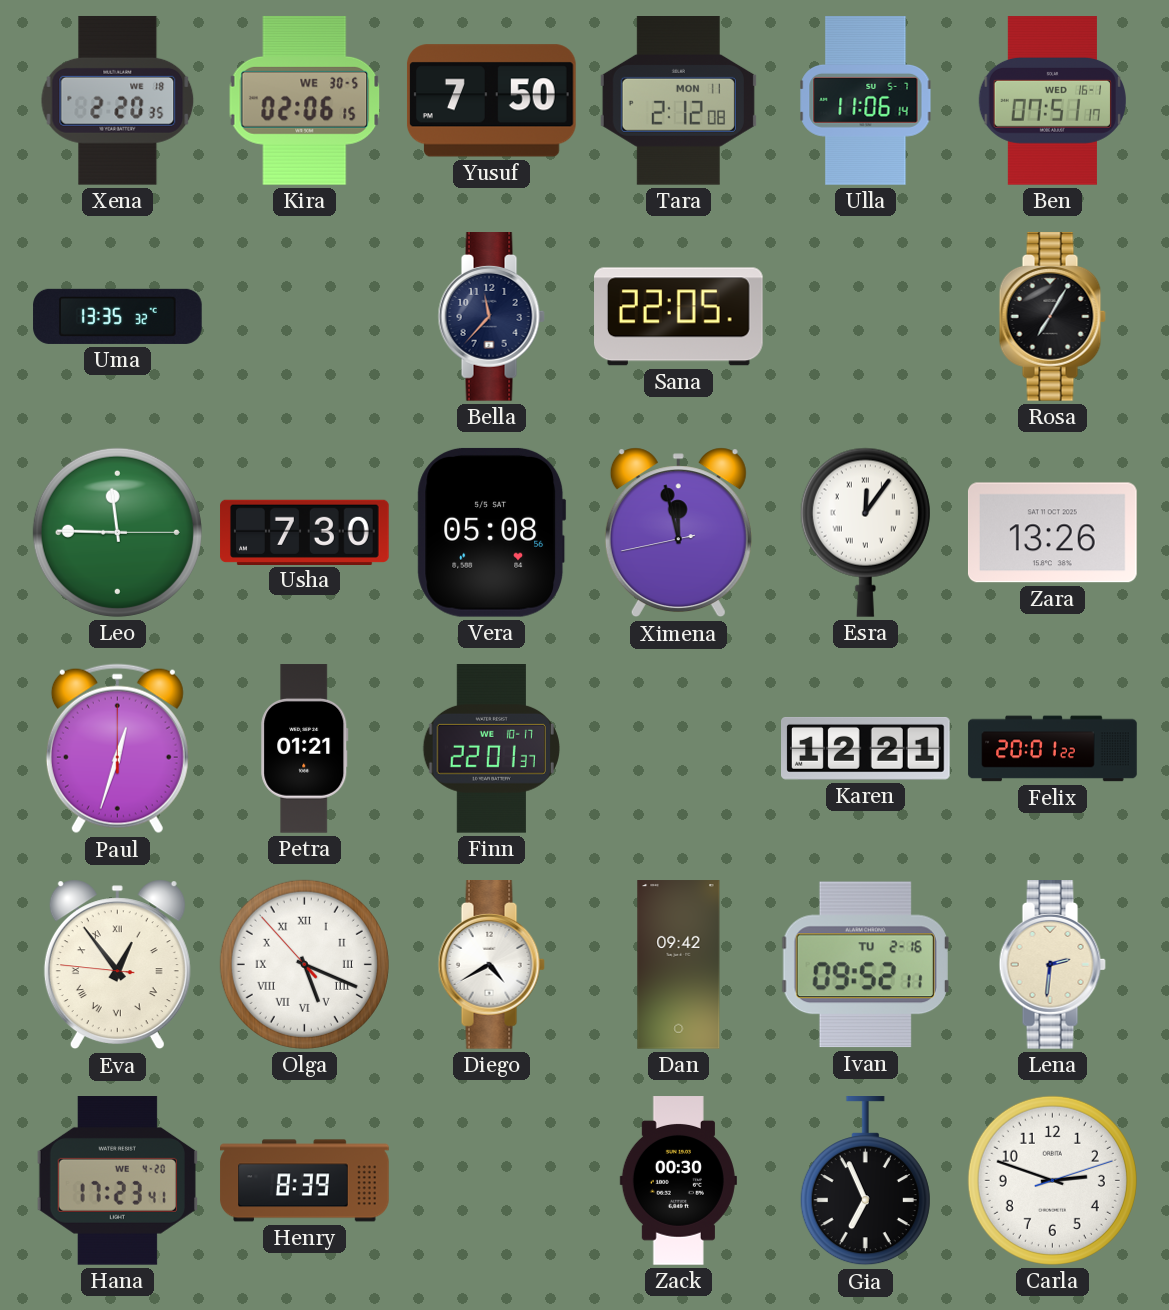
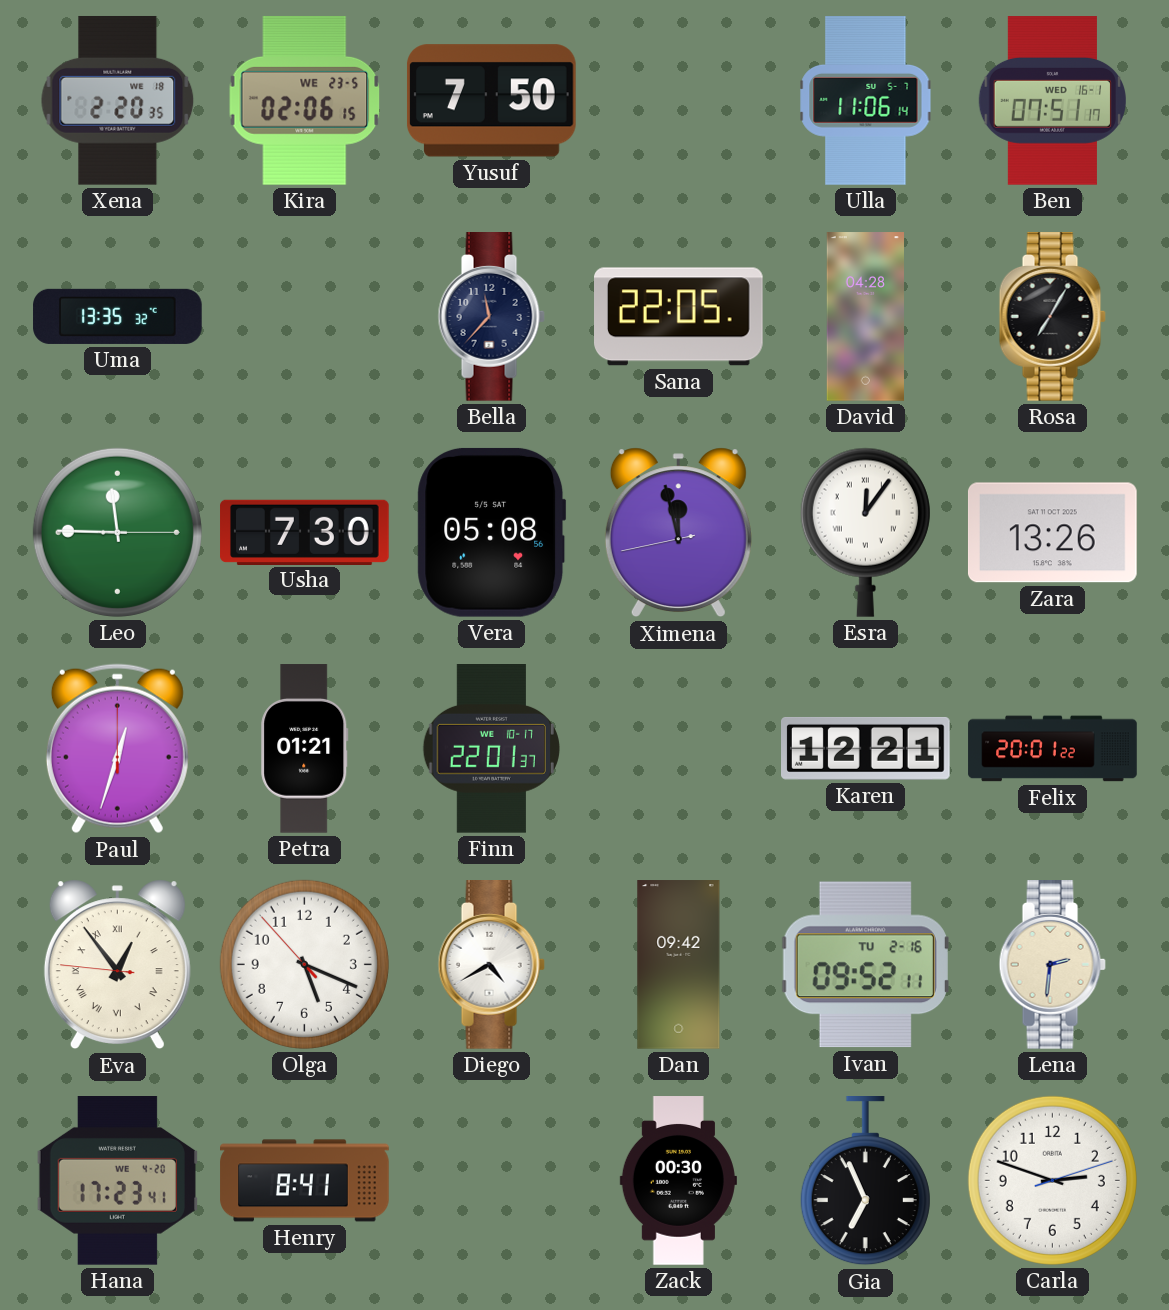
Kira date: WE 30-5 -> WE 23-5 (305, 100)
Tara: 2:12 -> none (678, 101)
David: none -> 04:28 (865, 317)
Olga numerals: Roman -> Arabic (304, 964)
Henry: 8:39 -> 8:41 (305, 1181)
